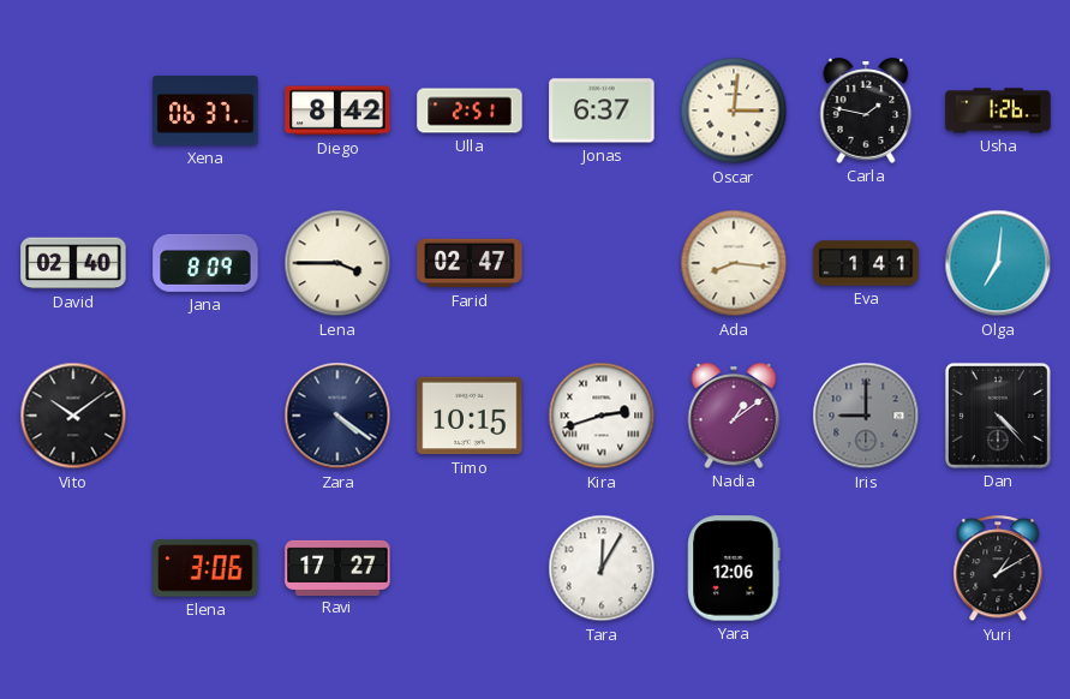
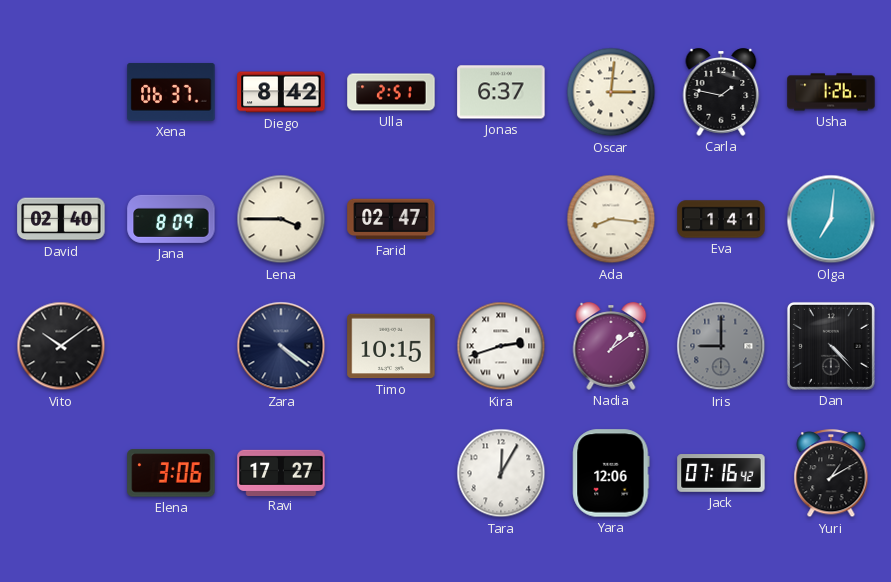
Jack: none -> 07:16 (721, 473)
